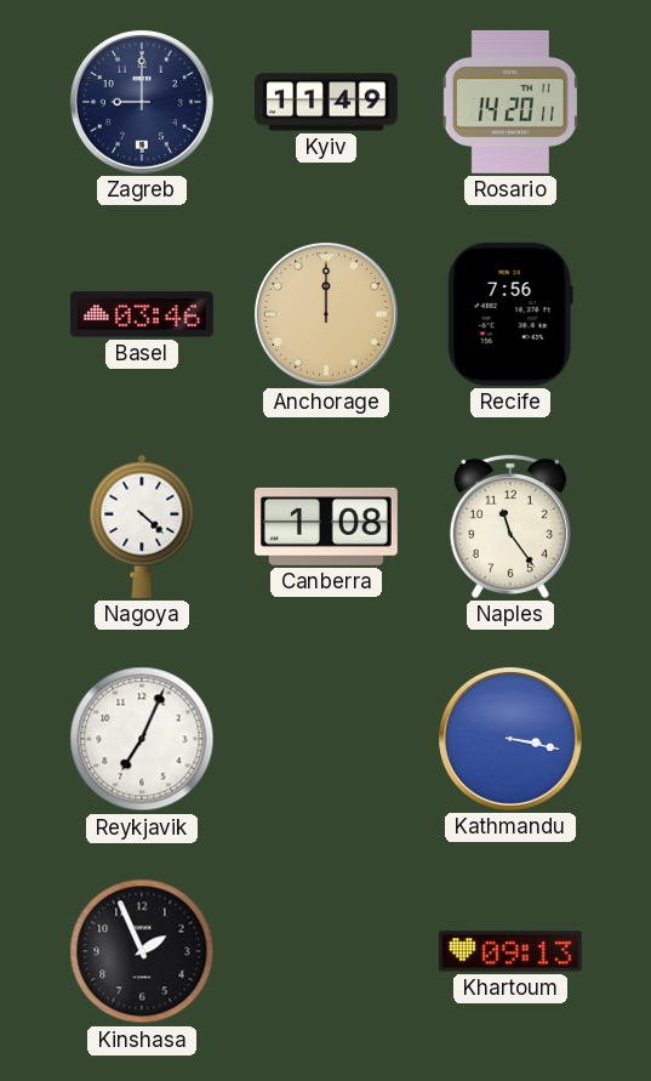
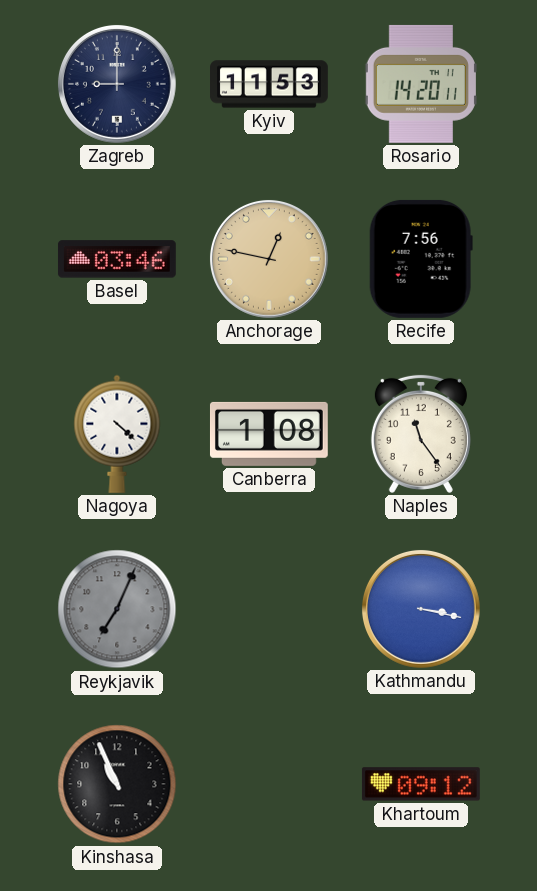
Kyiv: 11:49 -> 11:53 (270, 84)
Anchorage: 12:00 -> 12:47 (269, 259)
Reykjavik dial: white -> grey (117, 609)
Kinshasa: 1:56 -> 10:56 (117, 784)
Khartoum: 09:13 -> 09:12 (421, 784)
